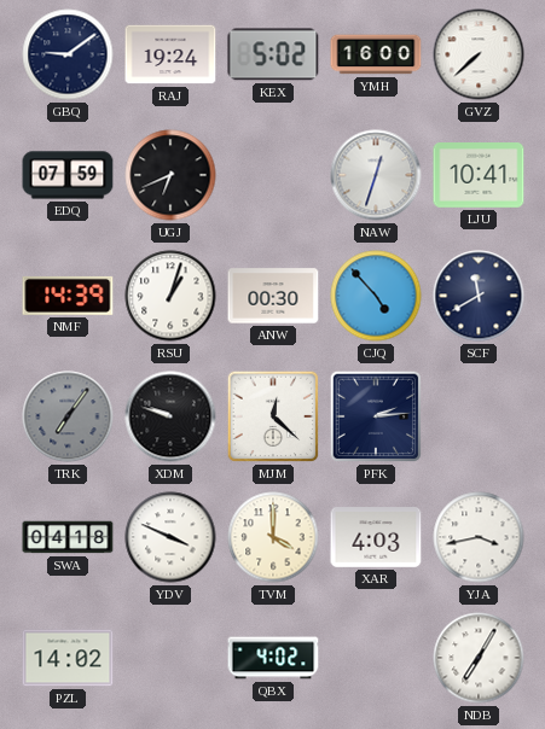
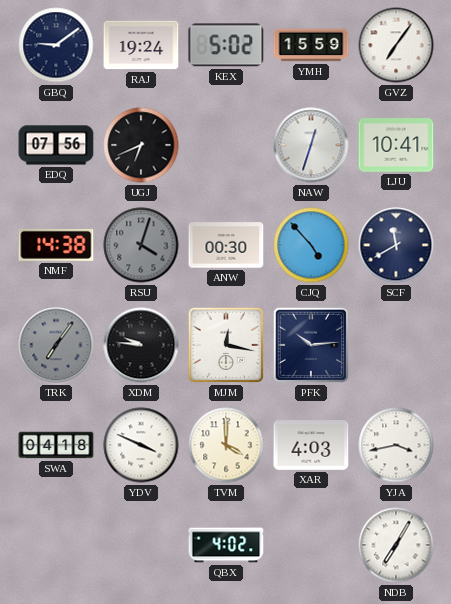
YMH: 16:00 -> 15:59 (311, 45)
GVZ: 7:38 -> 7:06 (396, 45)
EDQ: 07:59 -> 07:56 (56, 145)
NMF: 14:39 -> 14:38 (56, 245)
RSU: 1:03 -> 4:03 (141, 245)
RSU dial: white -> grey (141, 245)
XDM: 9:48 -> 9:46 (141, 345)
MJM: 12:22 -> 12:17 (226, 345)
PFK: 2:14 -> 10:14 (311, 345)
PZL: 14:02 -> none (68, 658)
